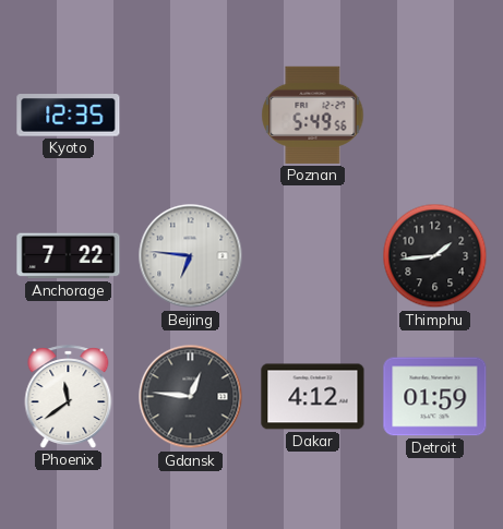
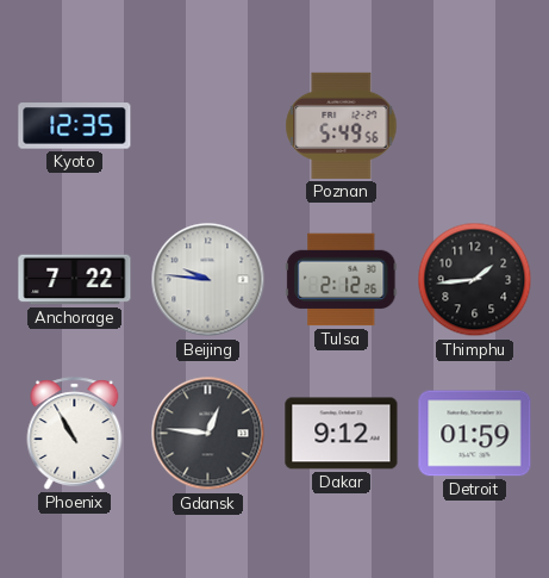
Beijing: 6:46 -> 9:46 (208, 280)
Tulsa: none -> 2:12 (342, 280)
Phoenix: 11:39 -> 10:55 (75, 434)
Dakar: 4:12 -> 9:12 (342, 434)
